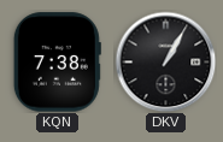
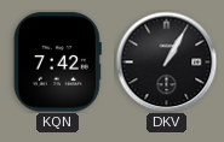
KQN: 7:38 -> 7:42 (57, 63)
